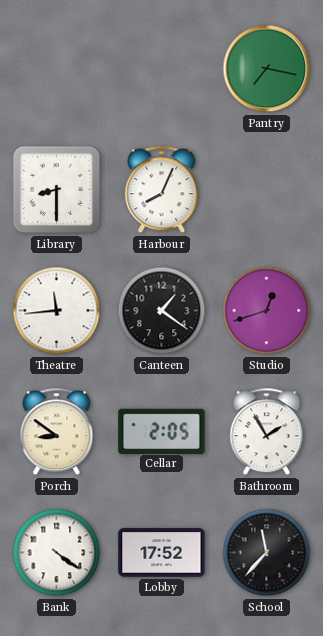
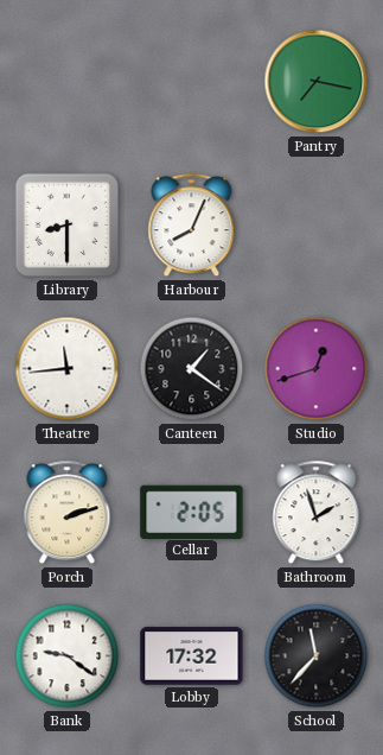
Porch: 8:51 -> 2:12 (68, 513)
Bathroom: 1:55 -> 1:57 (317, 513)
Bank: 4:21 -> 9:21 (68, 656)
Lobby: 17:52 -> 17:32 (192, 656)
